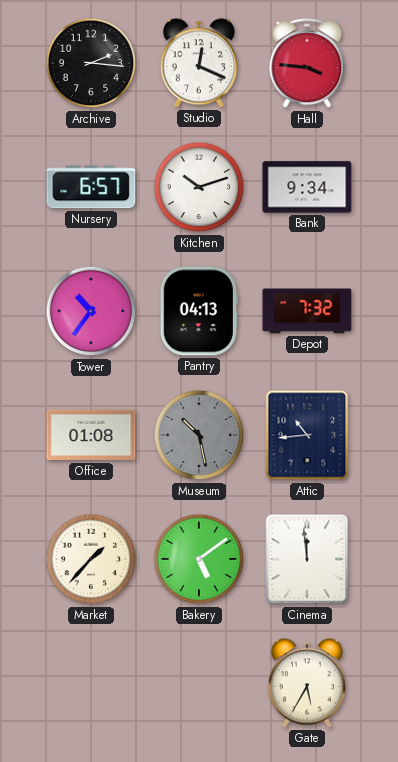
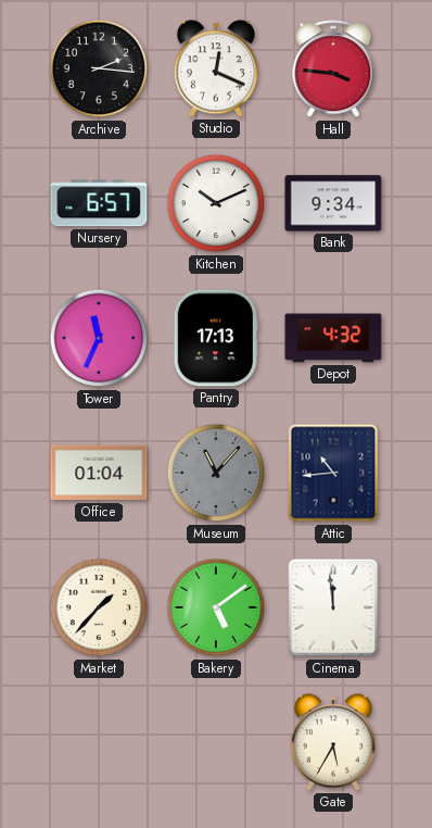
Kitchen: 10:12 -> 10:11 (216, 203)
Tower: 10:36 -> 11:34 (99, 338)
Pantry: 04:13 -> 17:13 (216, 338)
Depot: 7:32 -> 4:32 (333, 338)
Office: 01:08 -> 01:04 (99, 473)
Museum: 10:28 -> 11:07 (216, 473)
